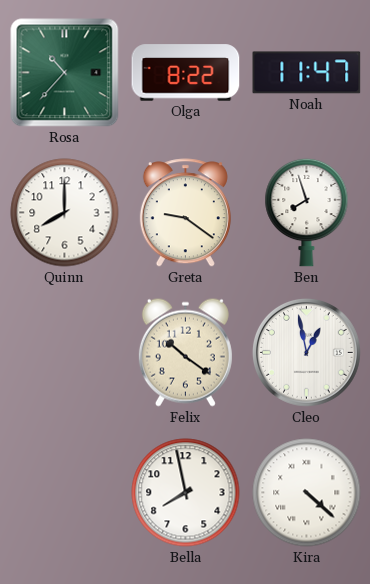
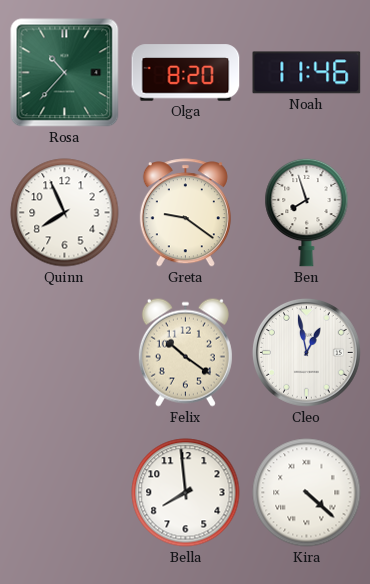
Olga: 8:22 -> 8:20 (186, 73)
Noah: 11:47 -> 11:46 (307, 73)
Quinn: 8:00 -> 7:56 (65, 213)
Bella: 7:58 -> 7:59 (186, 493)
